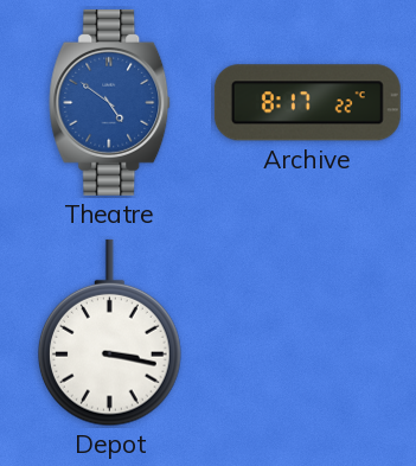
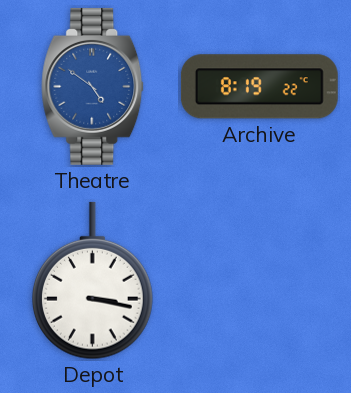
Archive: 8:17 -> 8:19 (259, 87)
